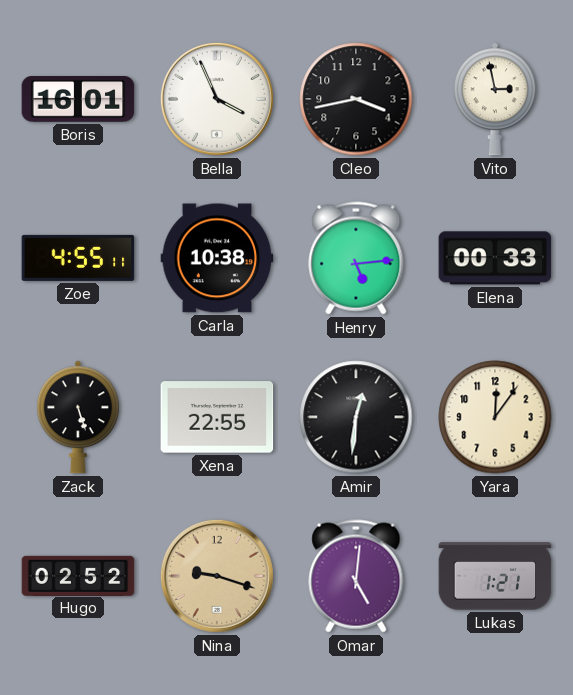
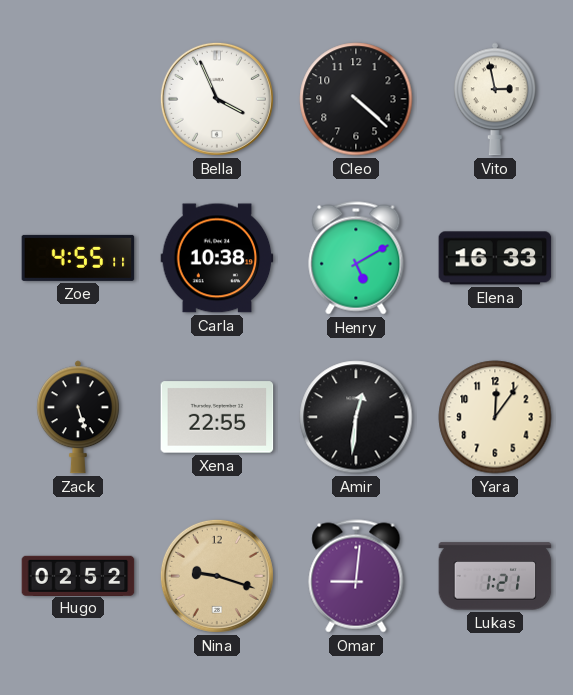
Boris: 16:01 -> none (78, 99)
Cleo: 3:43 -> 4:22 (356, 99)
Henry: 5:14 -> 5:10 (356, 258)
Elena: 00:33 -> 16:33 (495, 258)
Omar: 5:01 -> 9:01 (356, 576)
